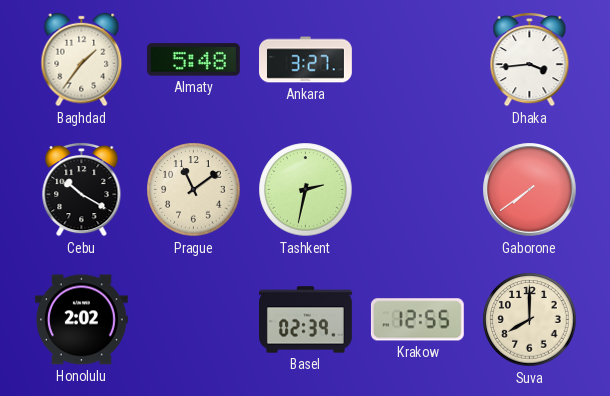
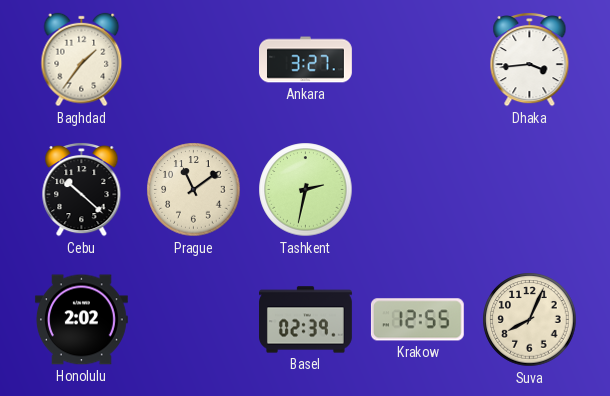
Almaty: 5:48 -> none (193, 60)
Cebu: 10:20 -> 10:22 (82, 189)
Gaborone: 7:39 -> none (530, 190)
Suva: 8:00 -> 8:04 (530, 320)
